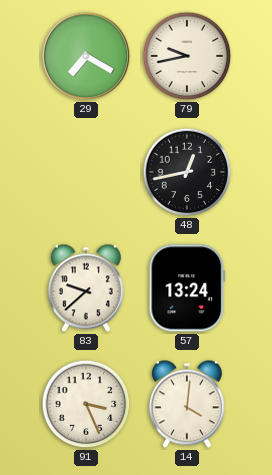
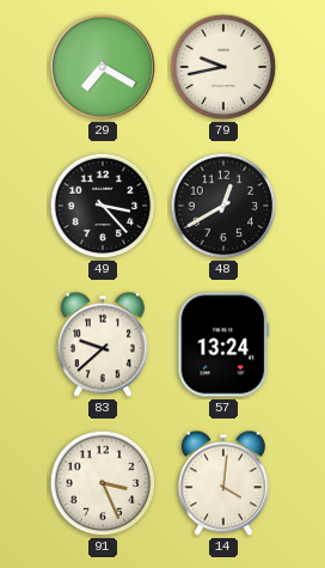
49: none -> 3:23 (103, 206)
48: 12:43 -> 12:40 (223, 206)
